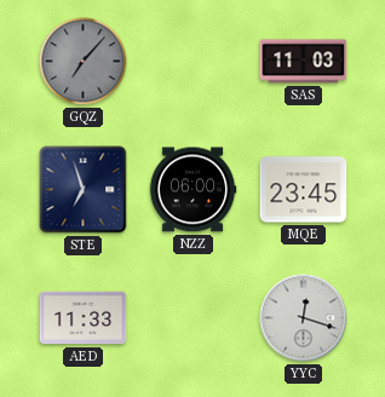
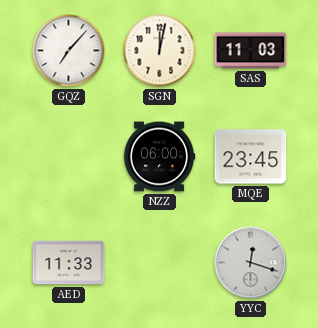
GQZ dial: grey -> white (69, 51)
SGN: none -> 12:02 (160, 51)
STE: 6:57 -> none (84, 190)
